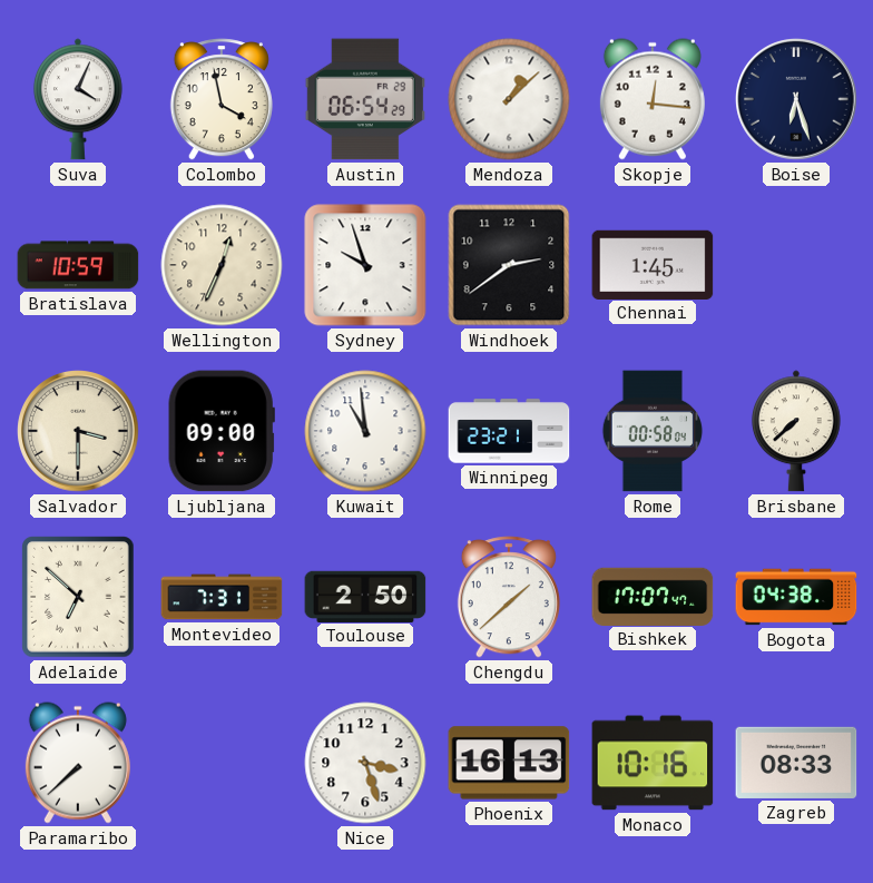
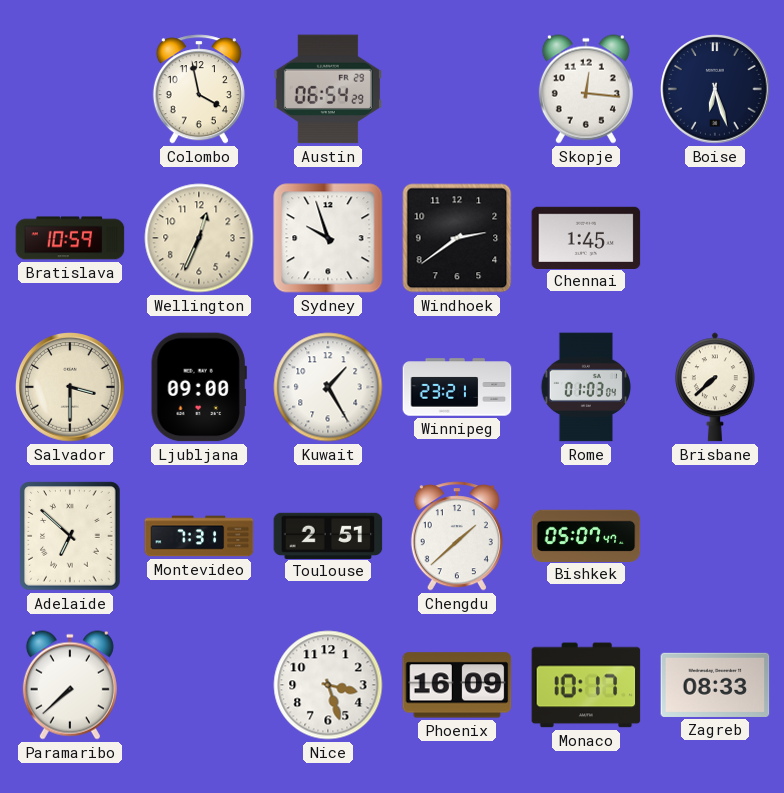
Suva: 4:04 -> none (78, 99)
Mendoza: 1:08 -> none (509, 99)
Kuwait: 10:59 -> 1:25 (328, 387)
Rome: 00:58 -> 01:03 (586, 387)
Toulouse: 2:50 -> 2:51 (328, 535)
Bishkek: 17:07 -> 05:07 (586, 535)
Bogota: 04:38 -> none (796, 597)
Phoenix: 16:13 -> 16:09 (457, 685)
Monaco: 10:16 -> 10:17 (586, 685)
